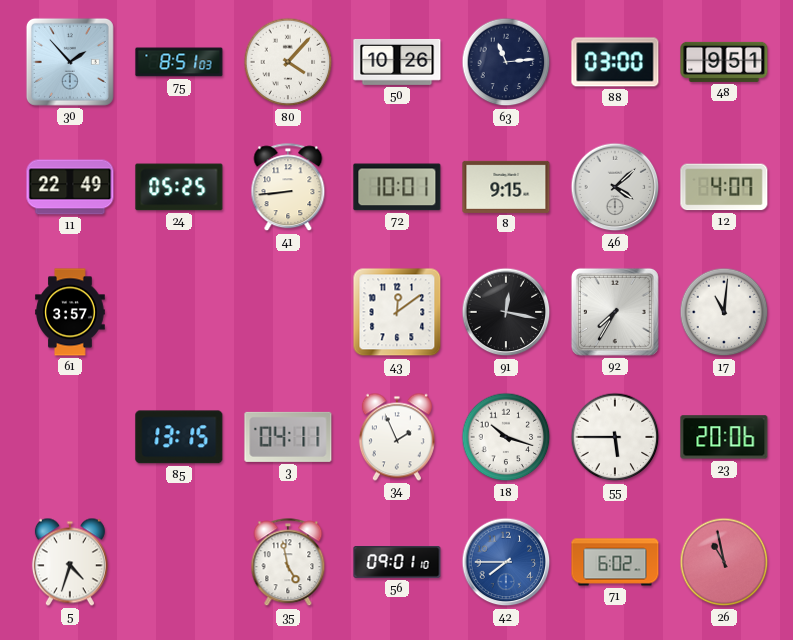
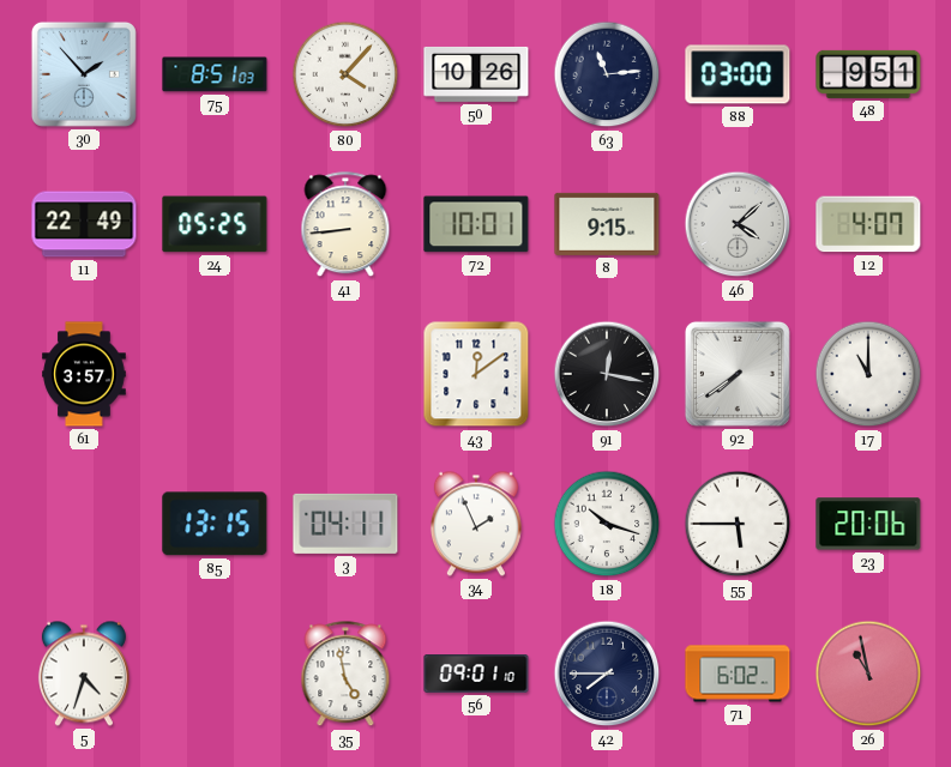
92: 7:35 -> 7:39 (738, 374)
17: 11:01 -> 11:00 (868, 374)
42 dial: blue -> navy (607, 674)
